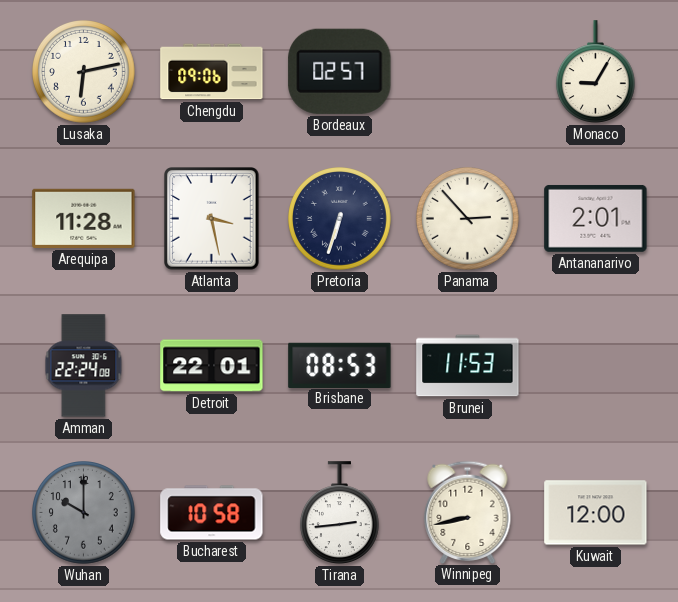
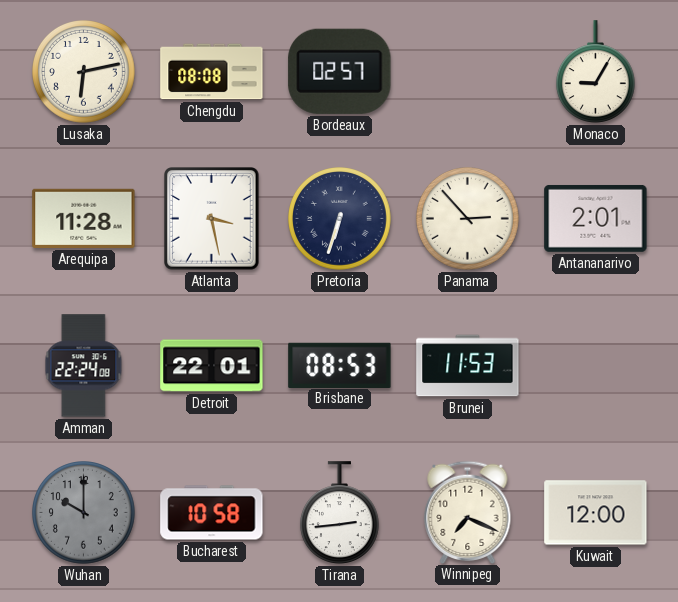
Chengdu: 09:06 -> 08:08 (212, 72)
Winnipeg: 8:43 -> 7:19 (468, 512)
